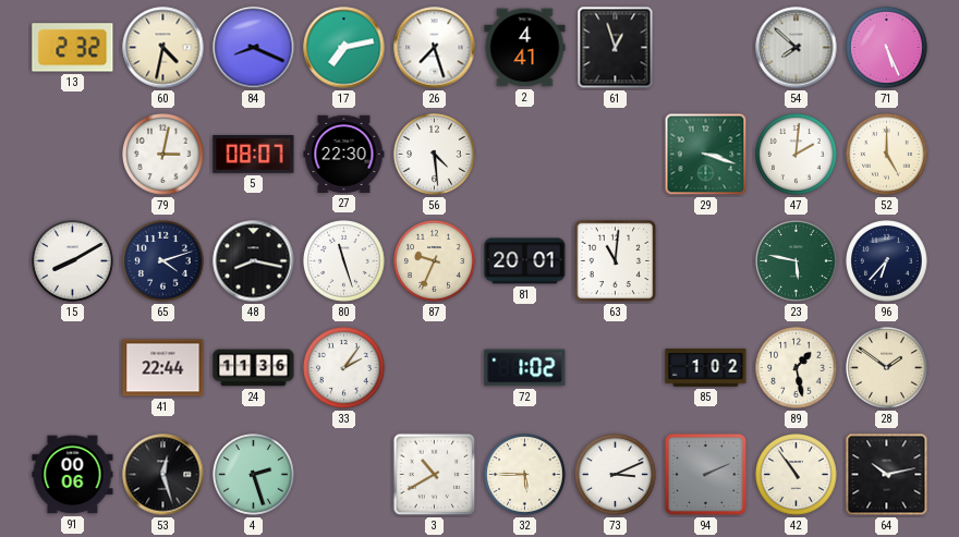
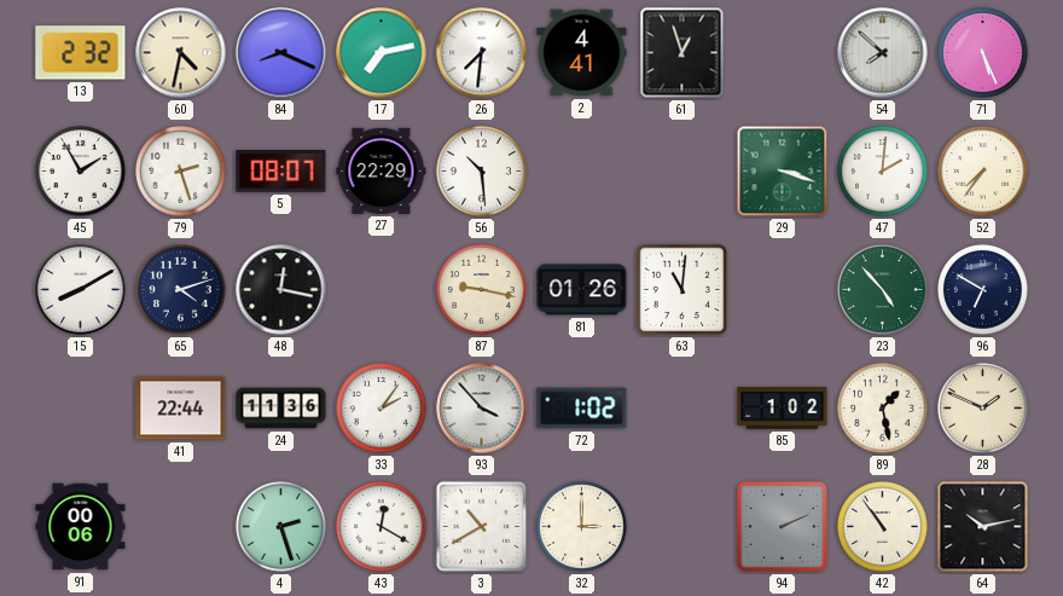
26: 7:27 -> 7:31 (482, 53)
45: none -> 1:55 (81, 172)
79: 3:02 -> 2:27 (181, 172)
27: 22:30 -> 22:29 (382, 170)
56: 4:29 -> 10:29 (482, 172)
52: 5:00 -> 7:36 (983, 172)
48: 8:17 -> 12:17 (281, 290)
80: 11:27 -> none (344, 261)
87: 9:34 -> 9:17 (482, 290)
81: 20:01 -> 01:26 (582, 290)
23: 5:47 -> 4:53 (883, 290)
96: 6:37 -> 6:50 (983, 290)
93: none -> 3:53 (482, 409)
28: 1:51 -> 1:49 (983, 409)
53: 12:27 -> none (163, 475)
43: none -> 12:20 (382, 527)
32: 5:45 -> 3:00 (582, 527)
73: 3:11 -> none (616, 475)
